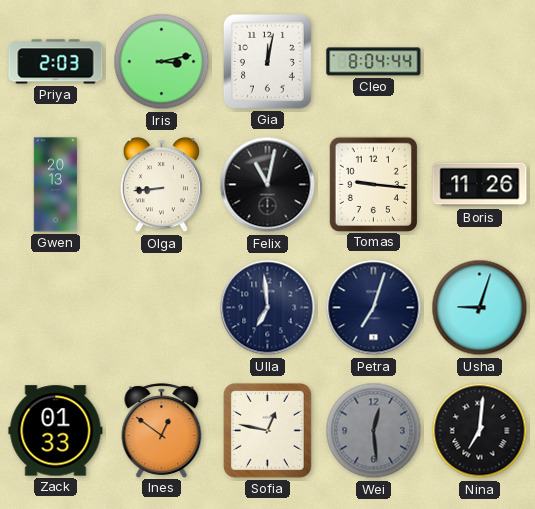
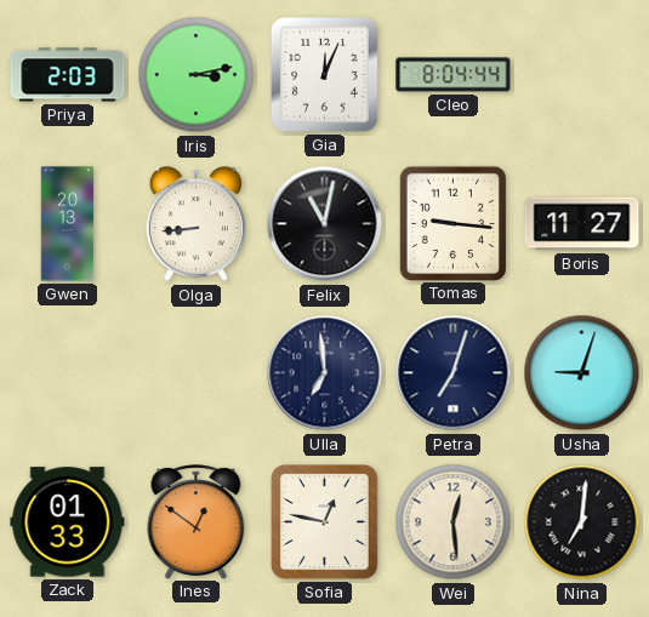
Gia: 12:02 -> 12:04 (325, 75)
Boris: 11:26 -> 11:27 (582, 224)
Wei dial: grey -> cream (454, 522)
